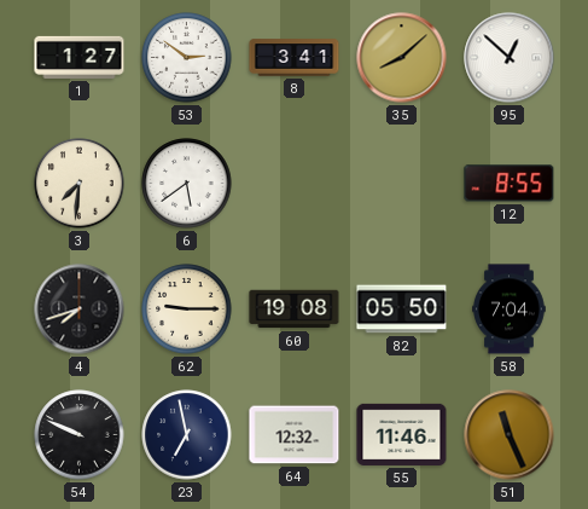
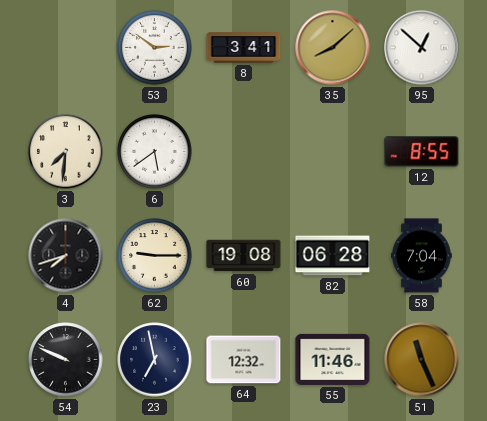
1: 1:27 -> none (80, 57)
82: 05:50 -> 06:28 (333, 256)
